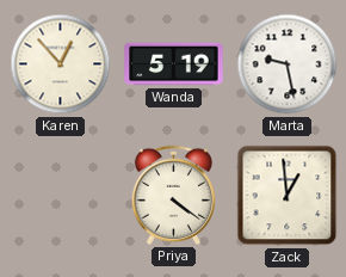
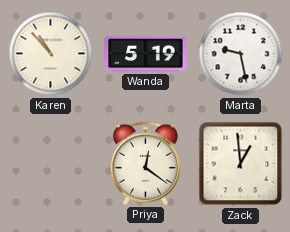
Karen: 12:53 -> 10:53 (51, 54)
Priya: 4:21 -> 12:21 (145, 163)
